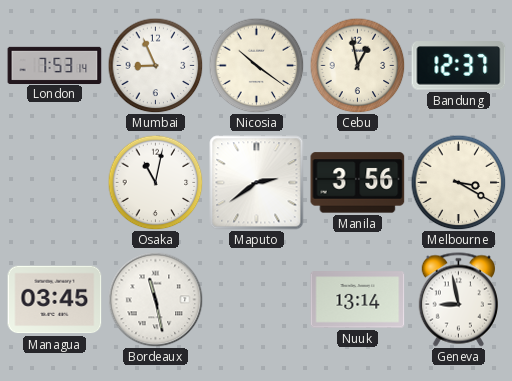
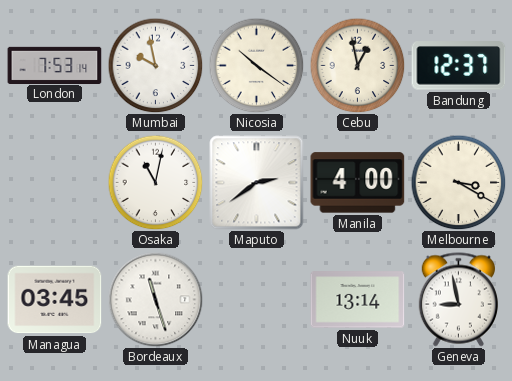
Mumbai: 8:56 -> 9:58 (155, 65)
Manila: 3:56 -> 4:00 (358, 183)
Bordeaux: 11:28 -> 11:27 (155, 299)
